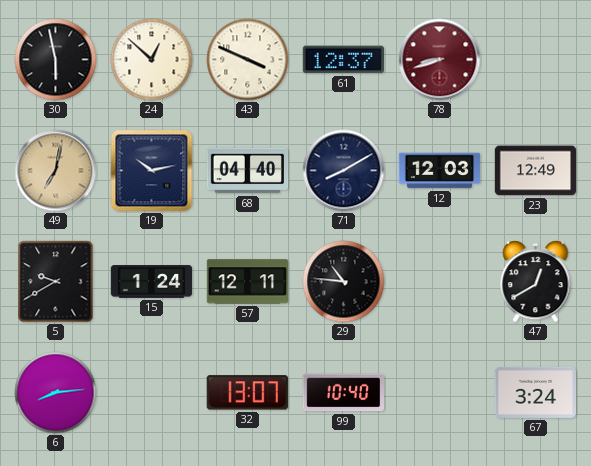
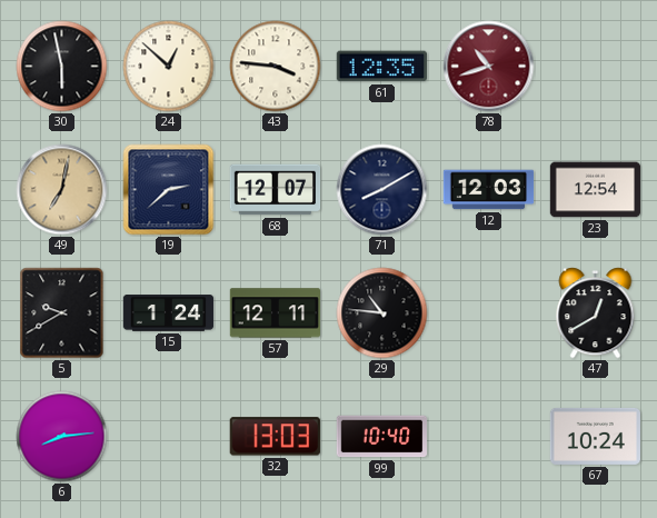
43: 3:49 -> 3:46 (276, 67)
61: 12:37 -> 12:35 (381, 67)
78: 8:42 -> 10:42 (489, 67)
19: 10:13 -> 2:38 (169, 190)
68: 04:40 -> 12:07 (276, 190)
23: 12:49 -> 12:54 (596, 190)
32: 13:07 -> 13:03 (275, 437)
67: 3:24 -> 10:24 (596, 436)
